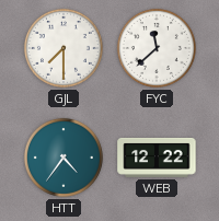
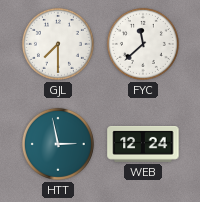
HTT: 4:36 -> 2:58 (58, 144)
WEB: 12:22 -> 12:24 (143, 144)
